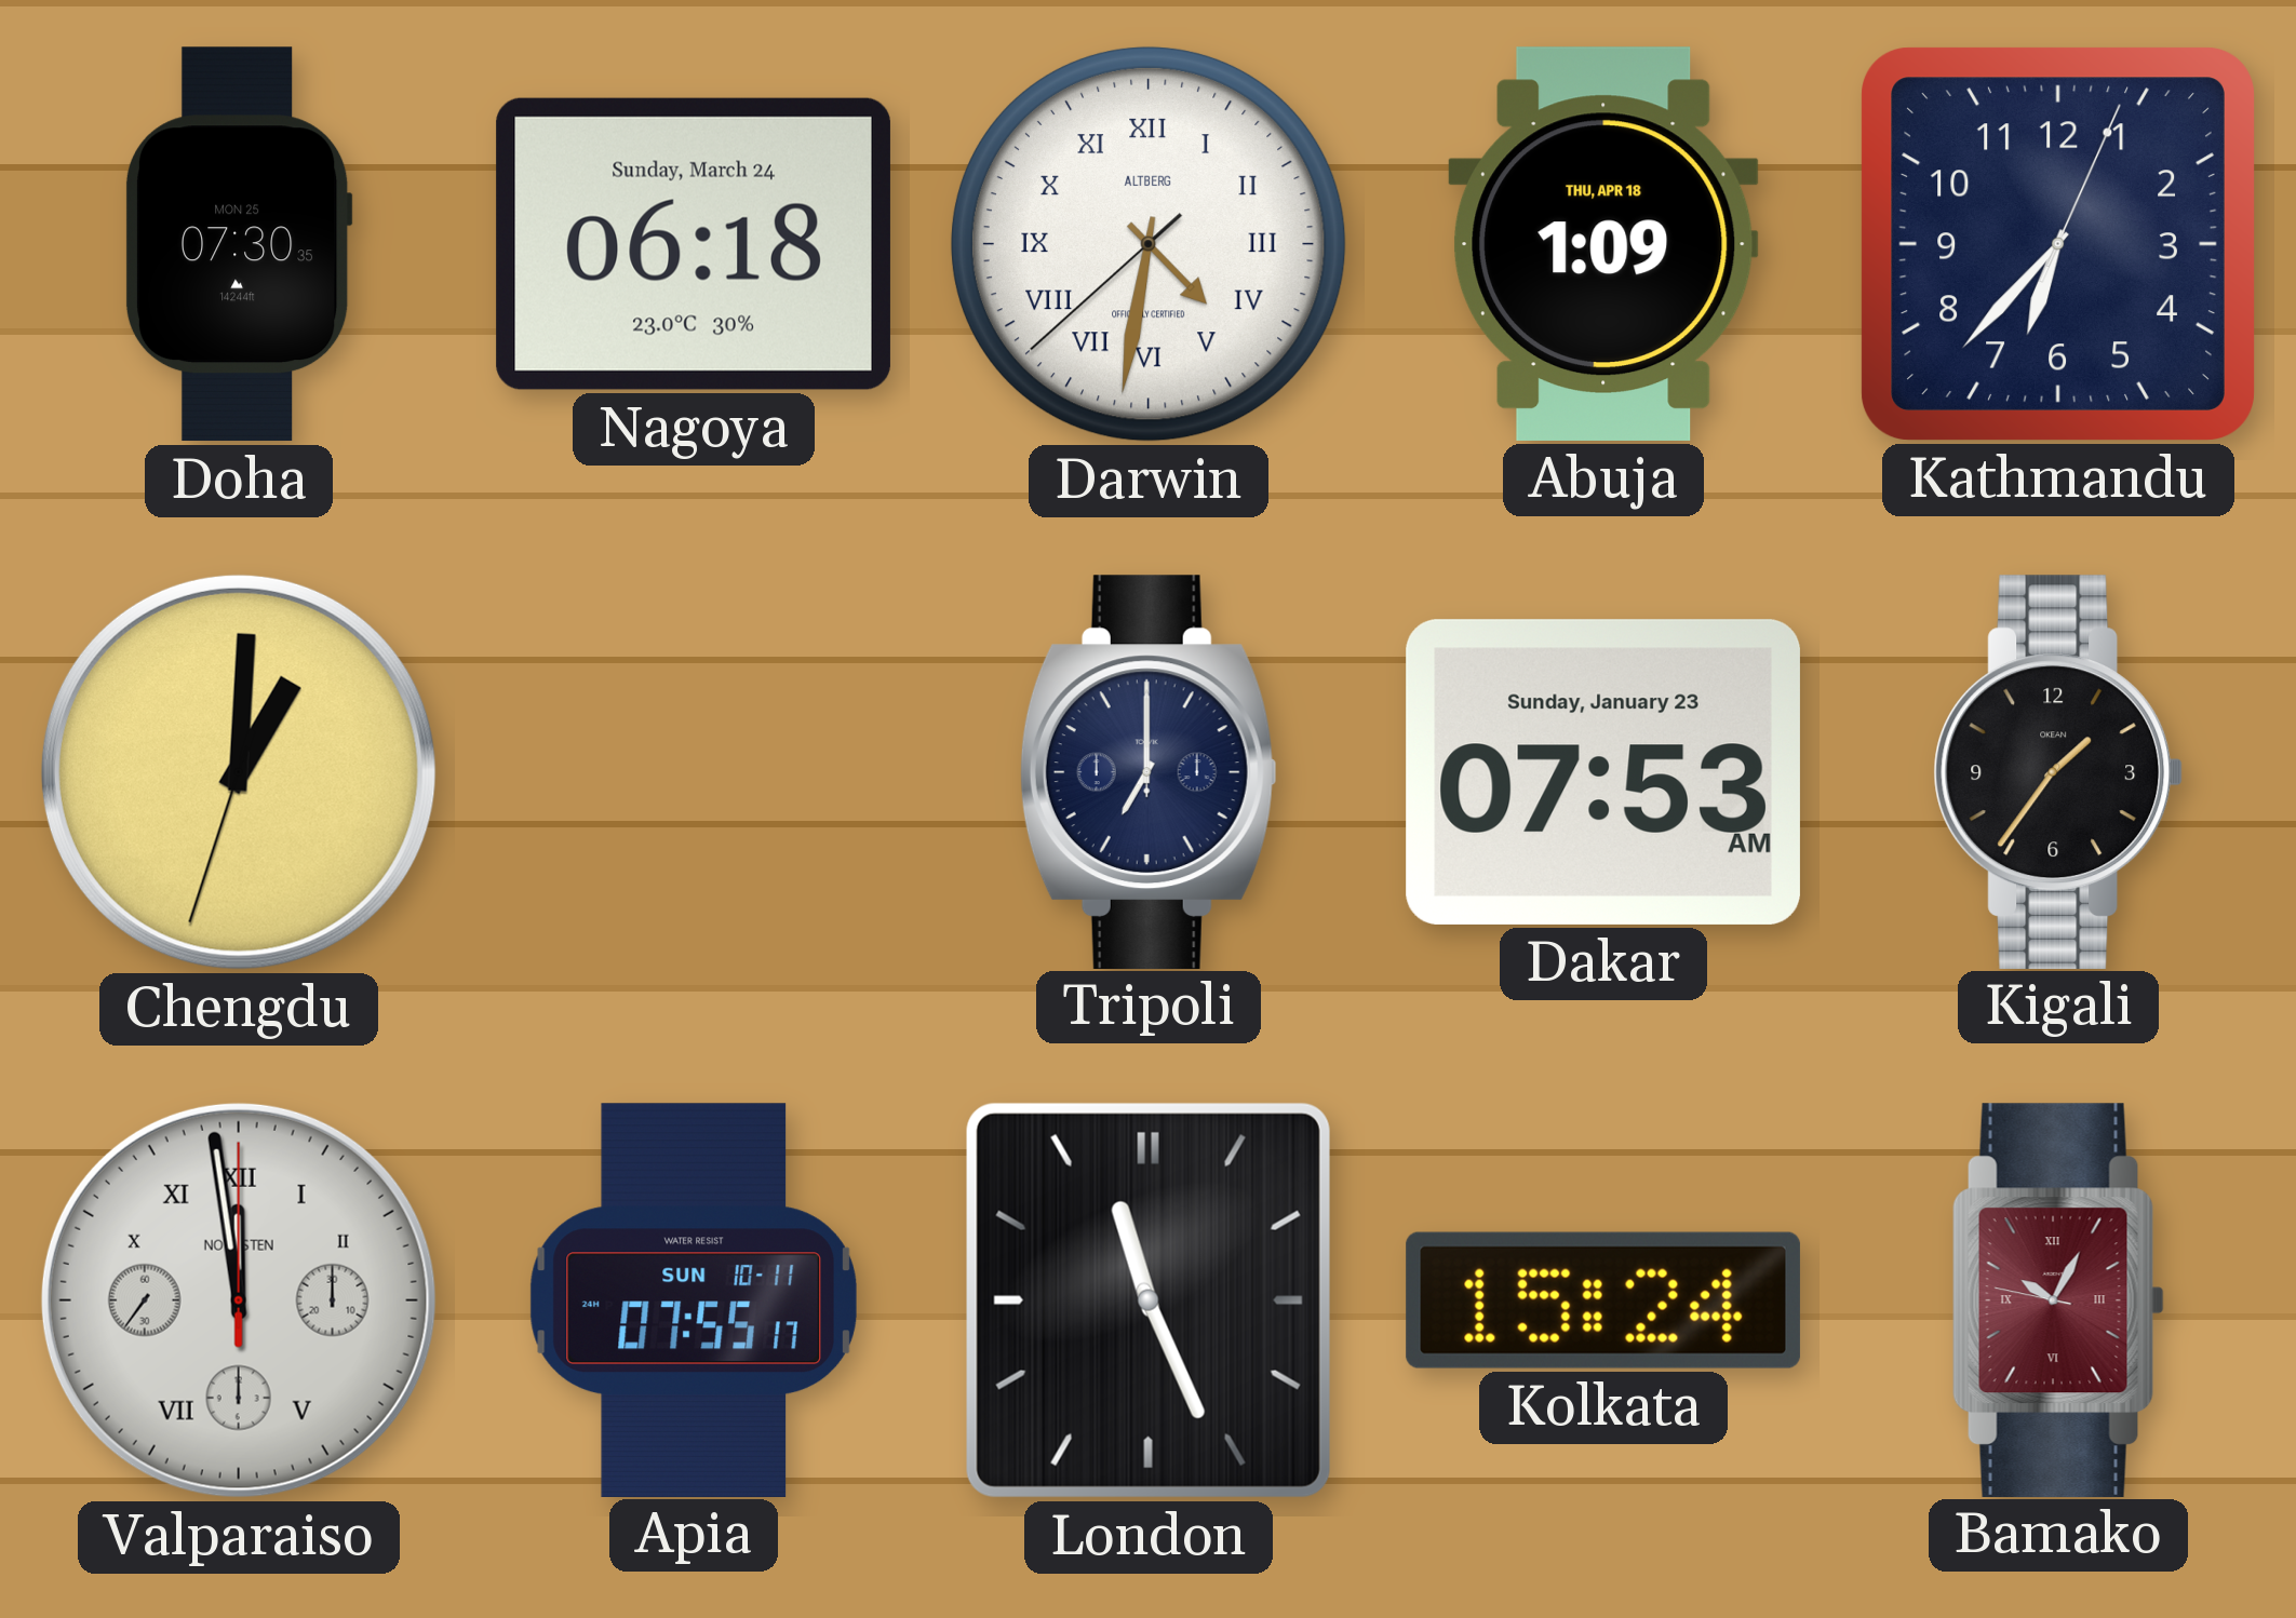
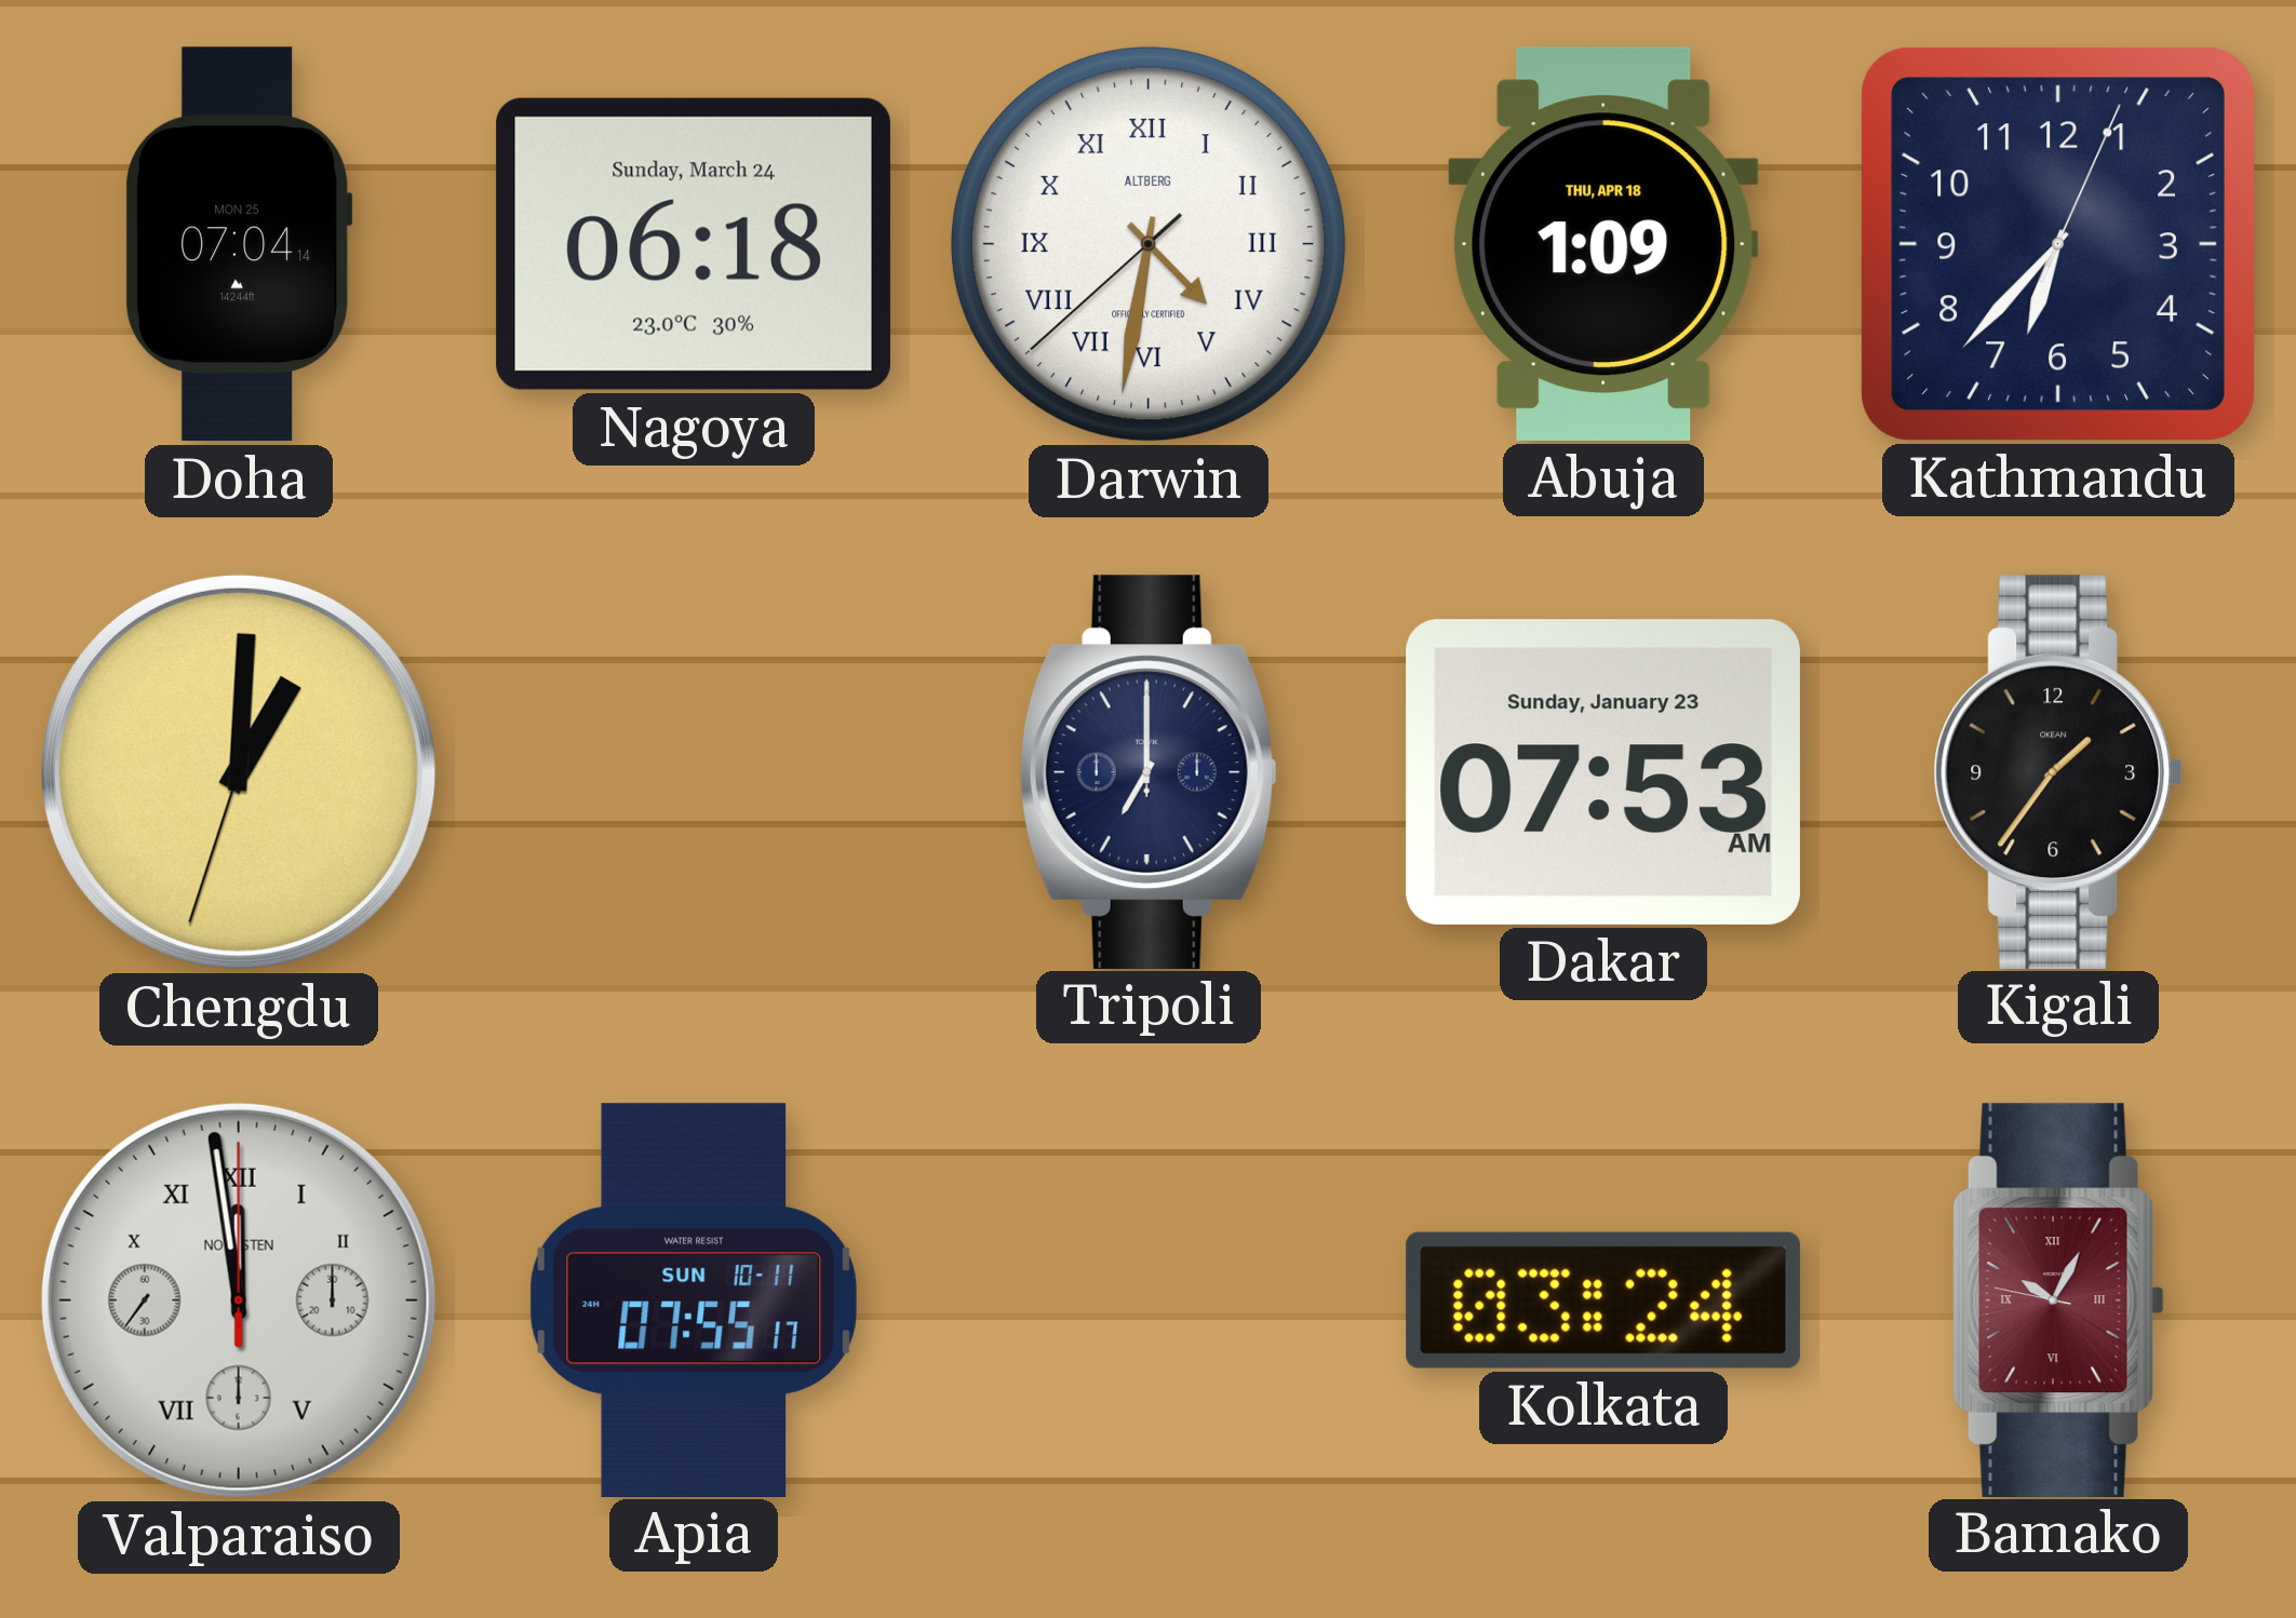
Doha: 07:30 -> 07:04 (239, 244)
London: 11:26 -> none (1149, 1300)
Kolkata: 15:24 -> 03:24 (1603, 1300)
